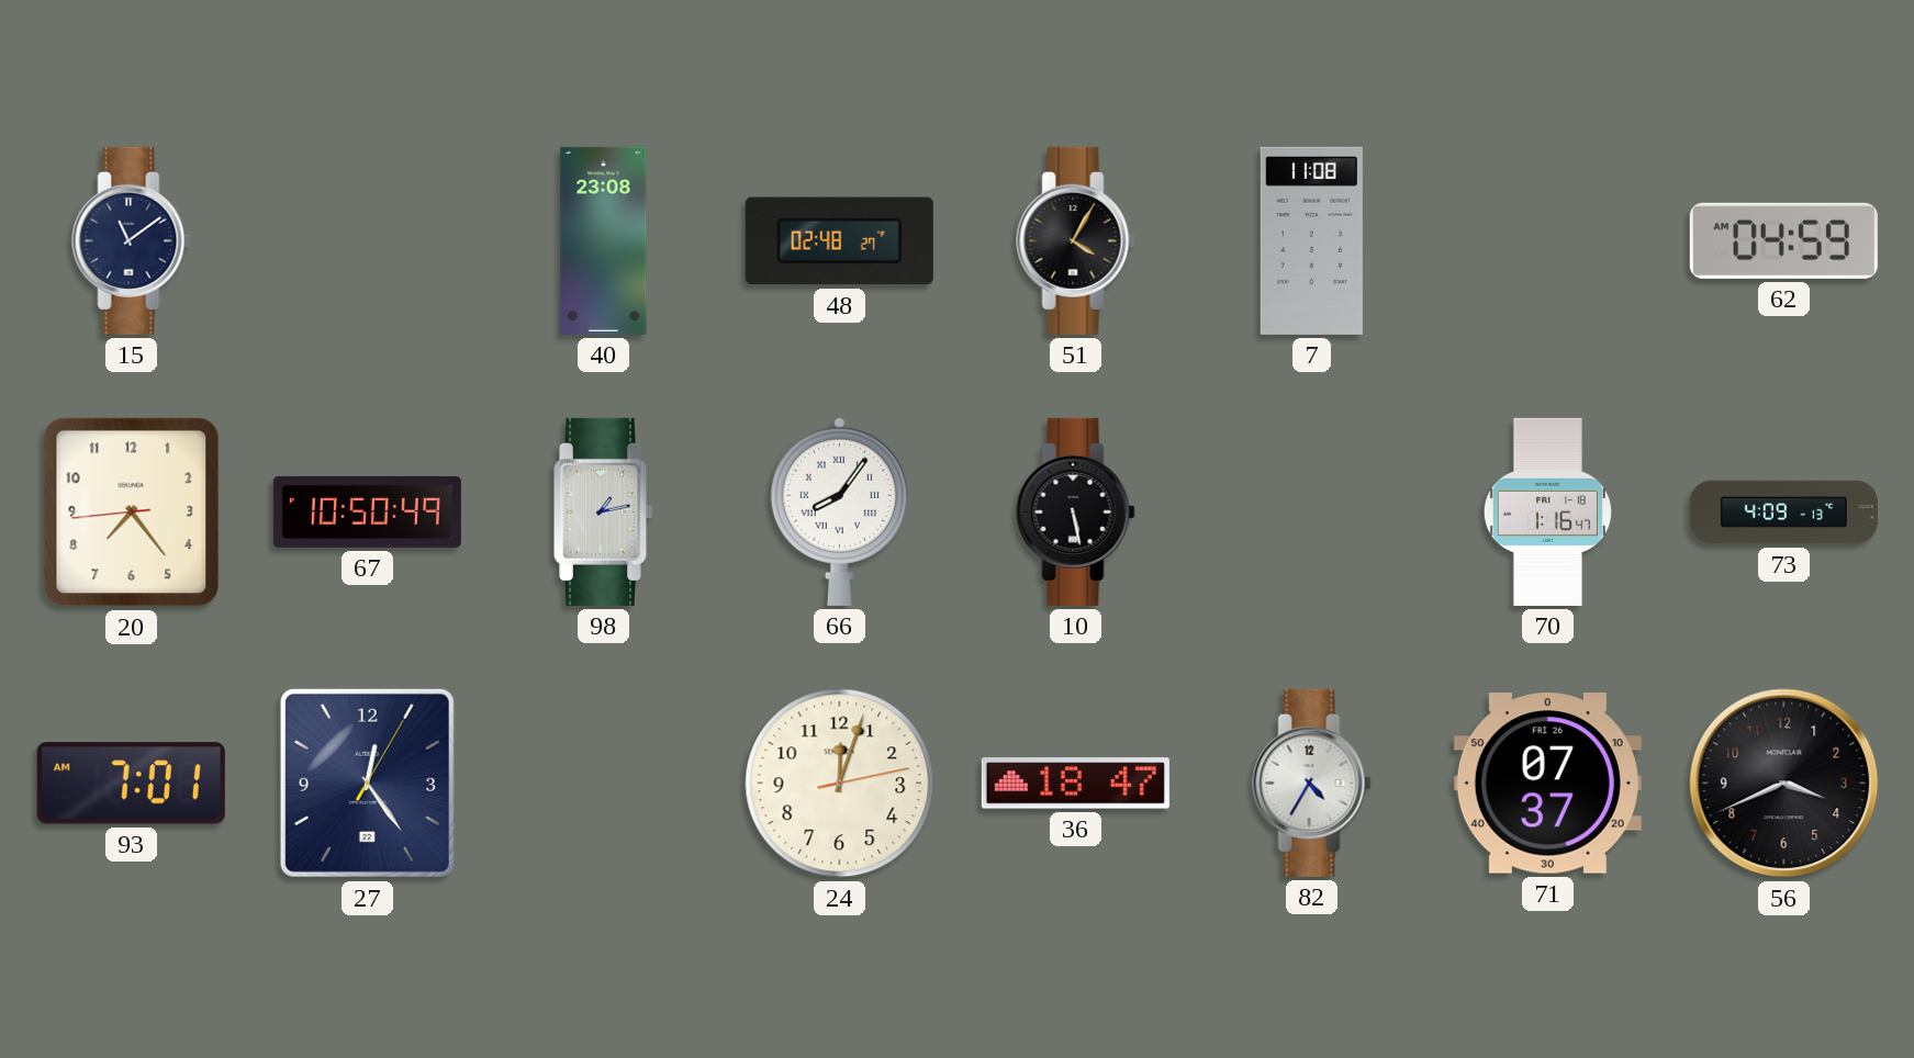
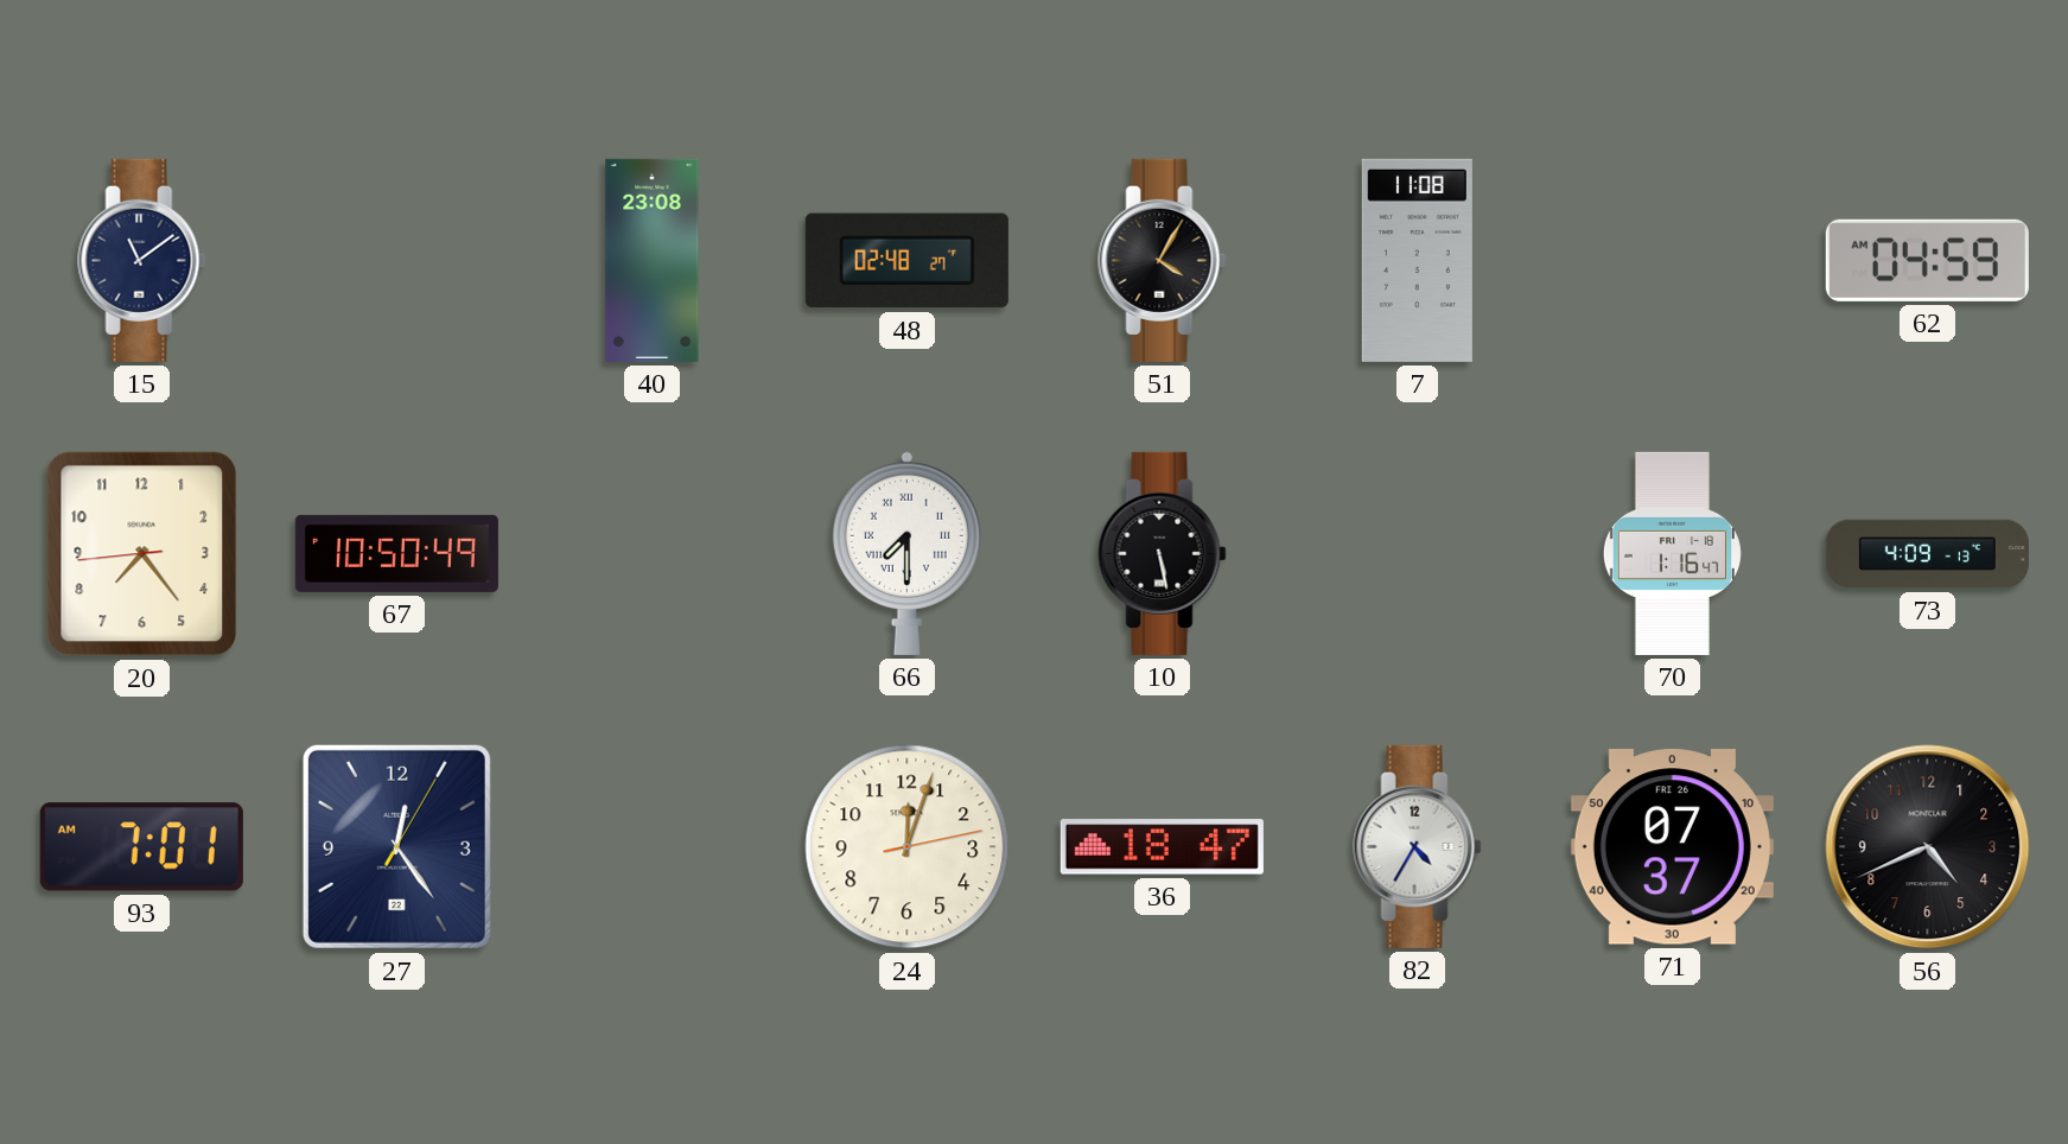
98: 1:13 -> none (604, 511)
66: 8:06 -> 7:30 (906, 553)
56: 3:41 -> 4:41 (1928, 847)
